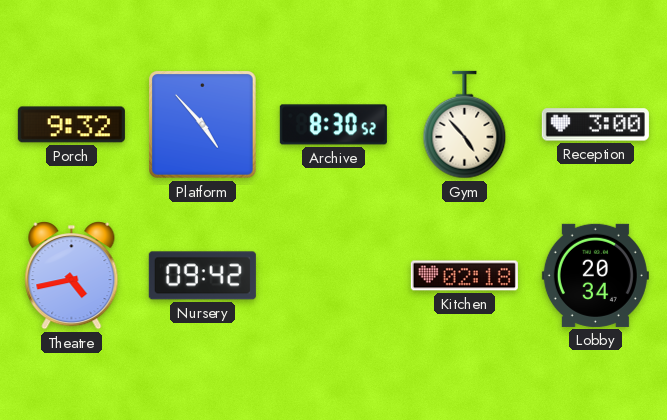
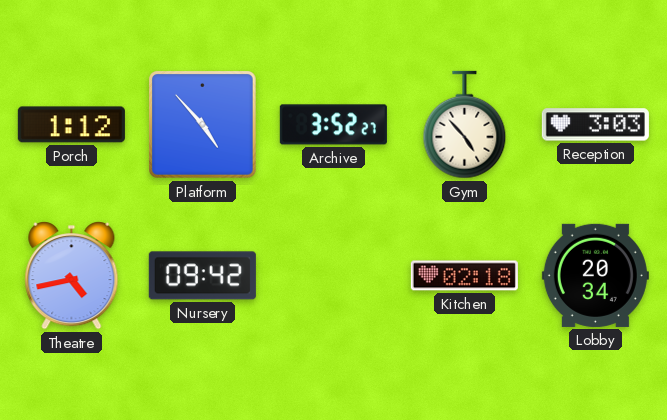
Porch: 9:32 -> 1:12 (71, 125)
Archive: 8:30 -> 3:52 (333, 125)
Reception: 3:00 -> 3:03 (595, 125)
